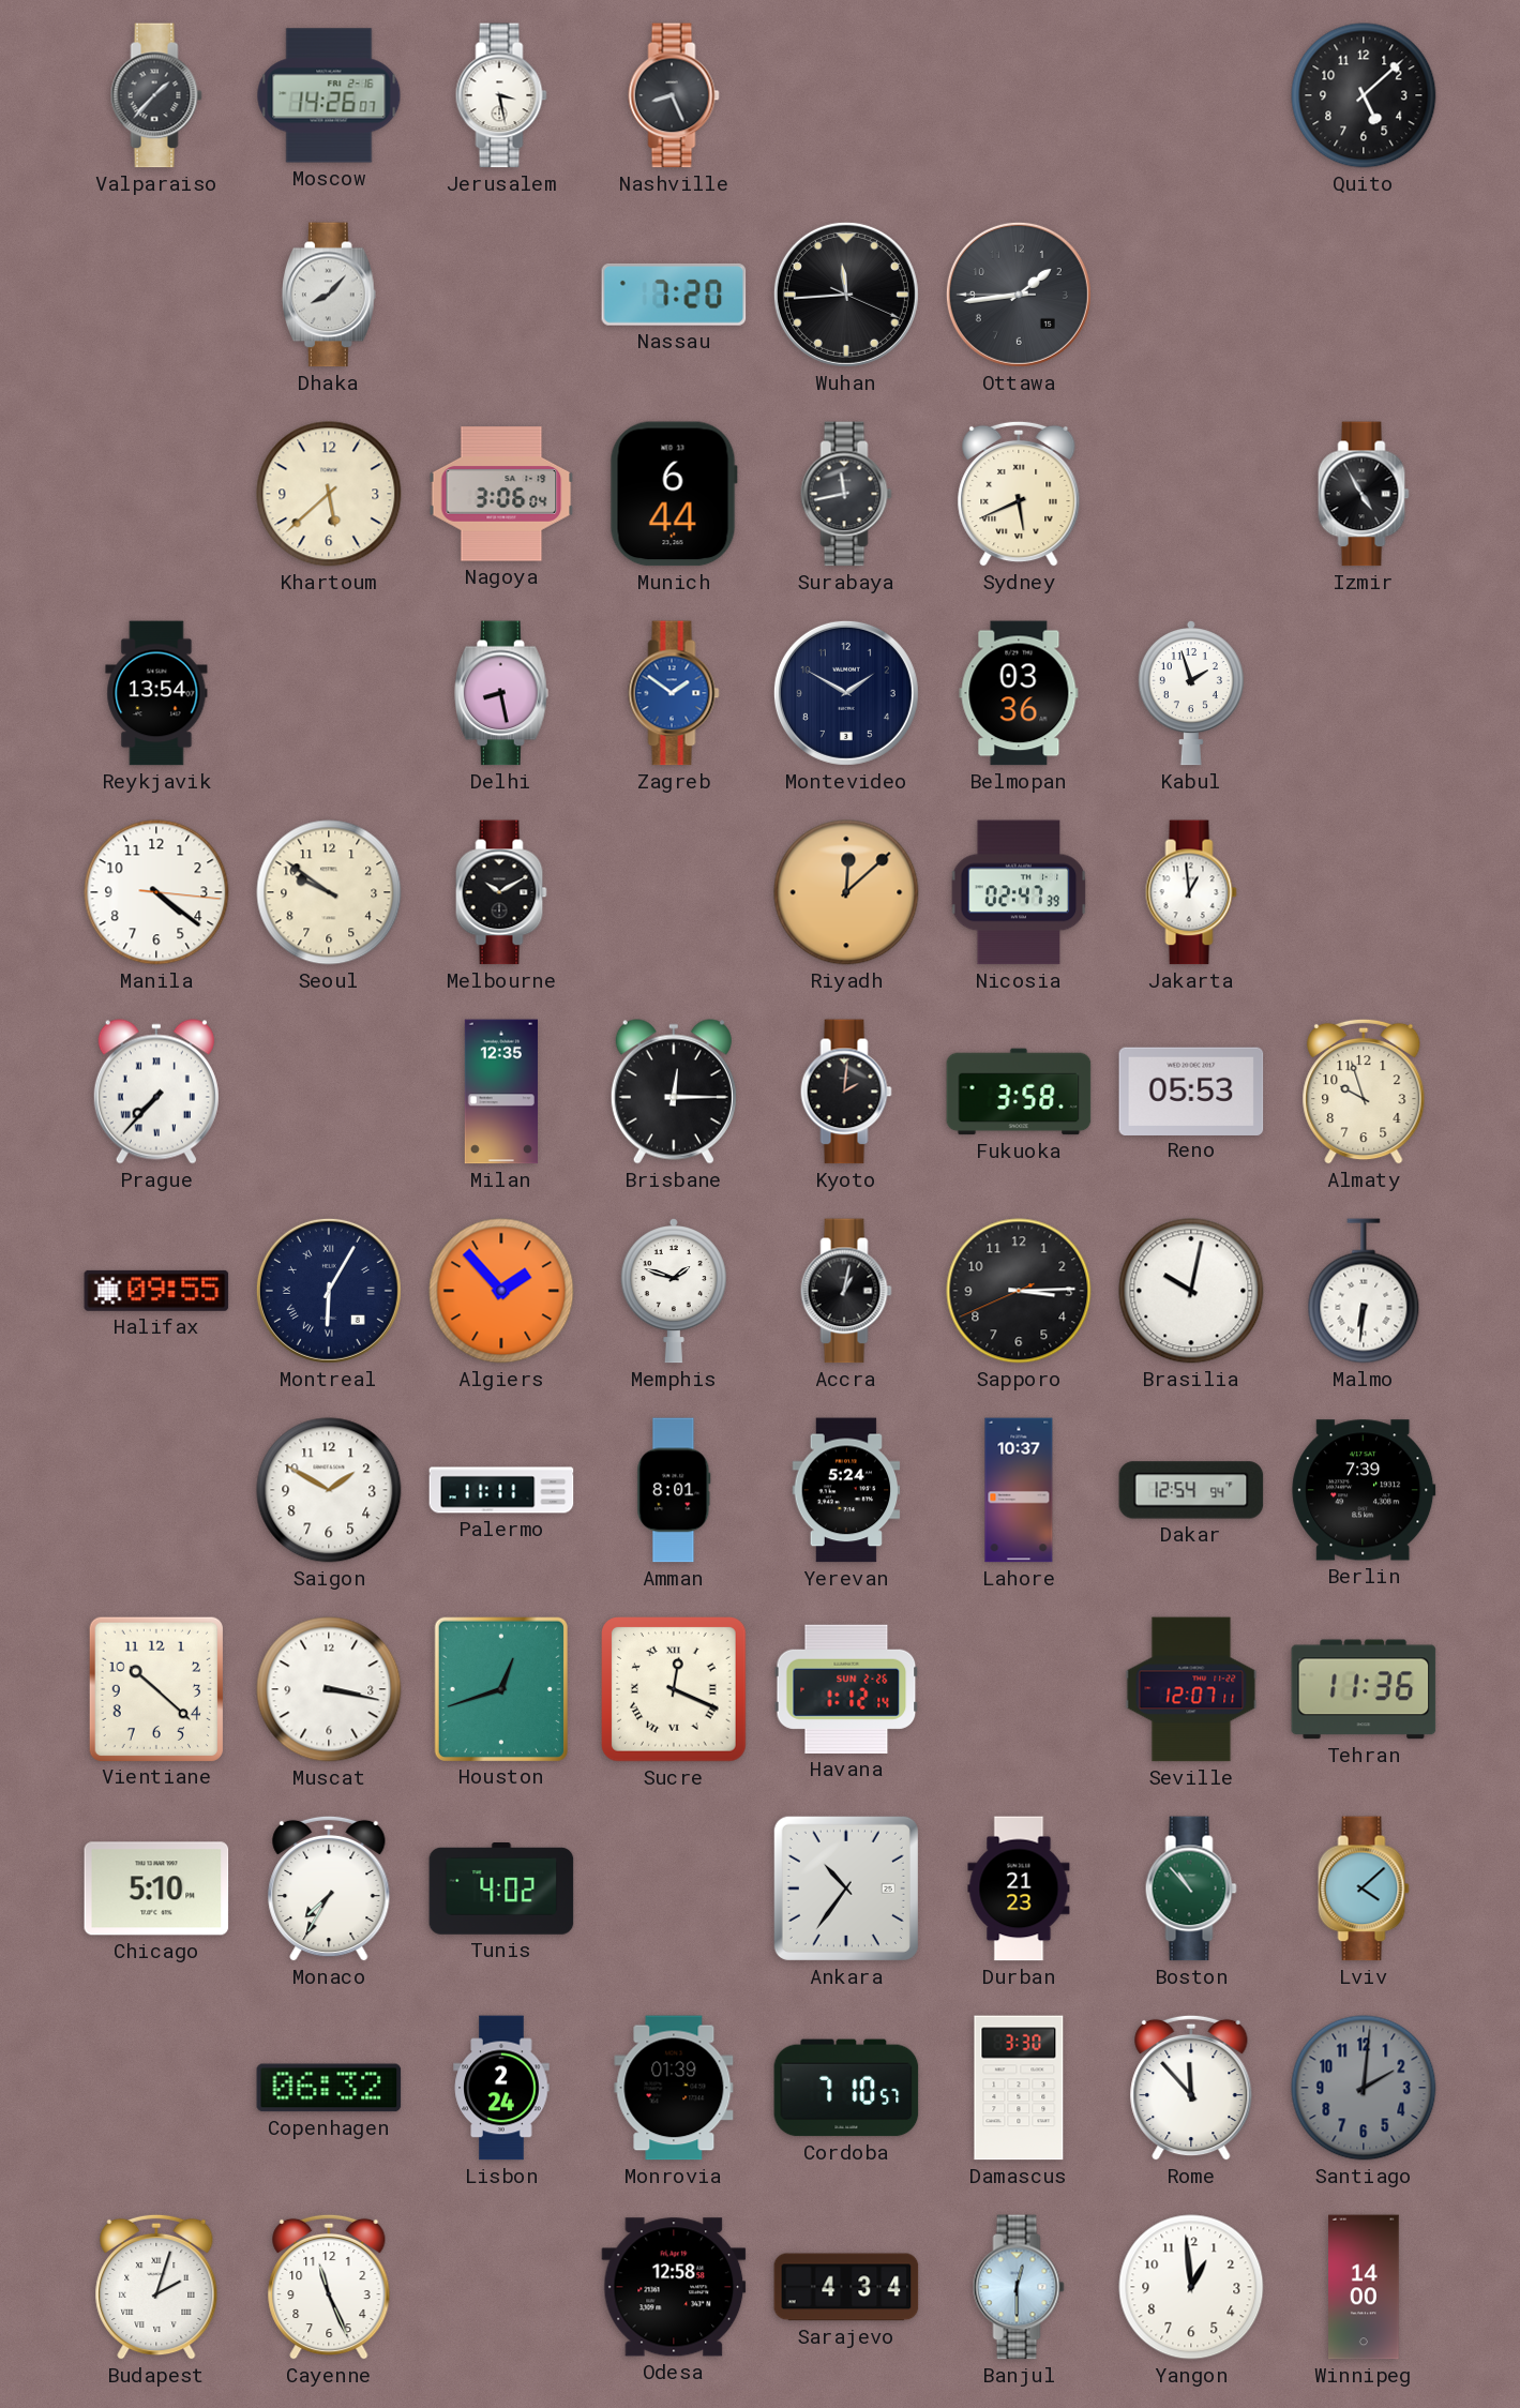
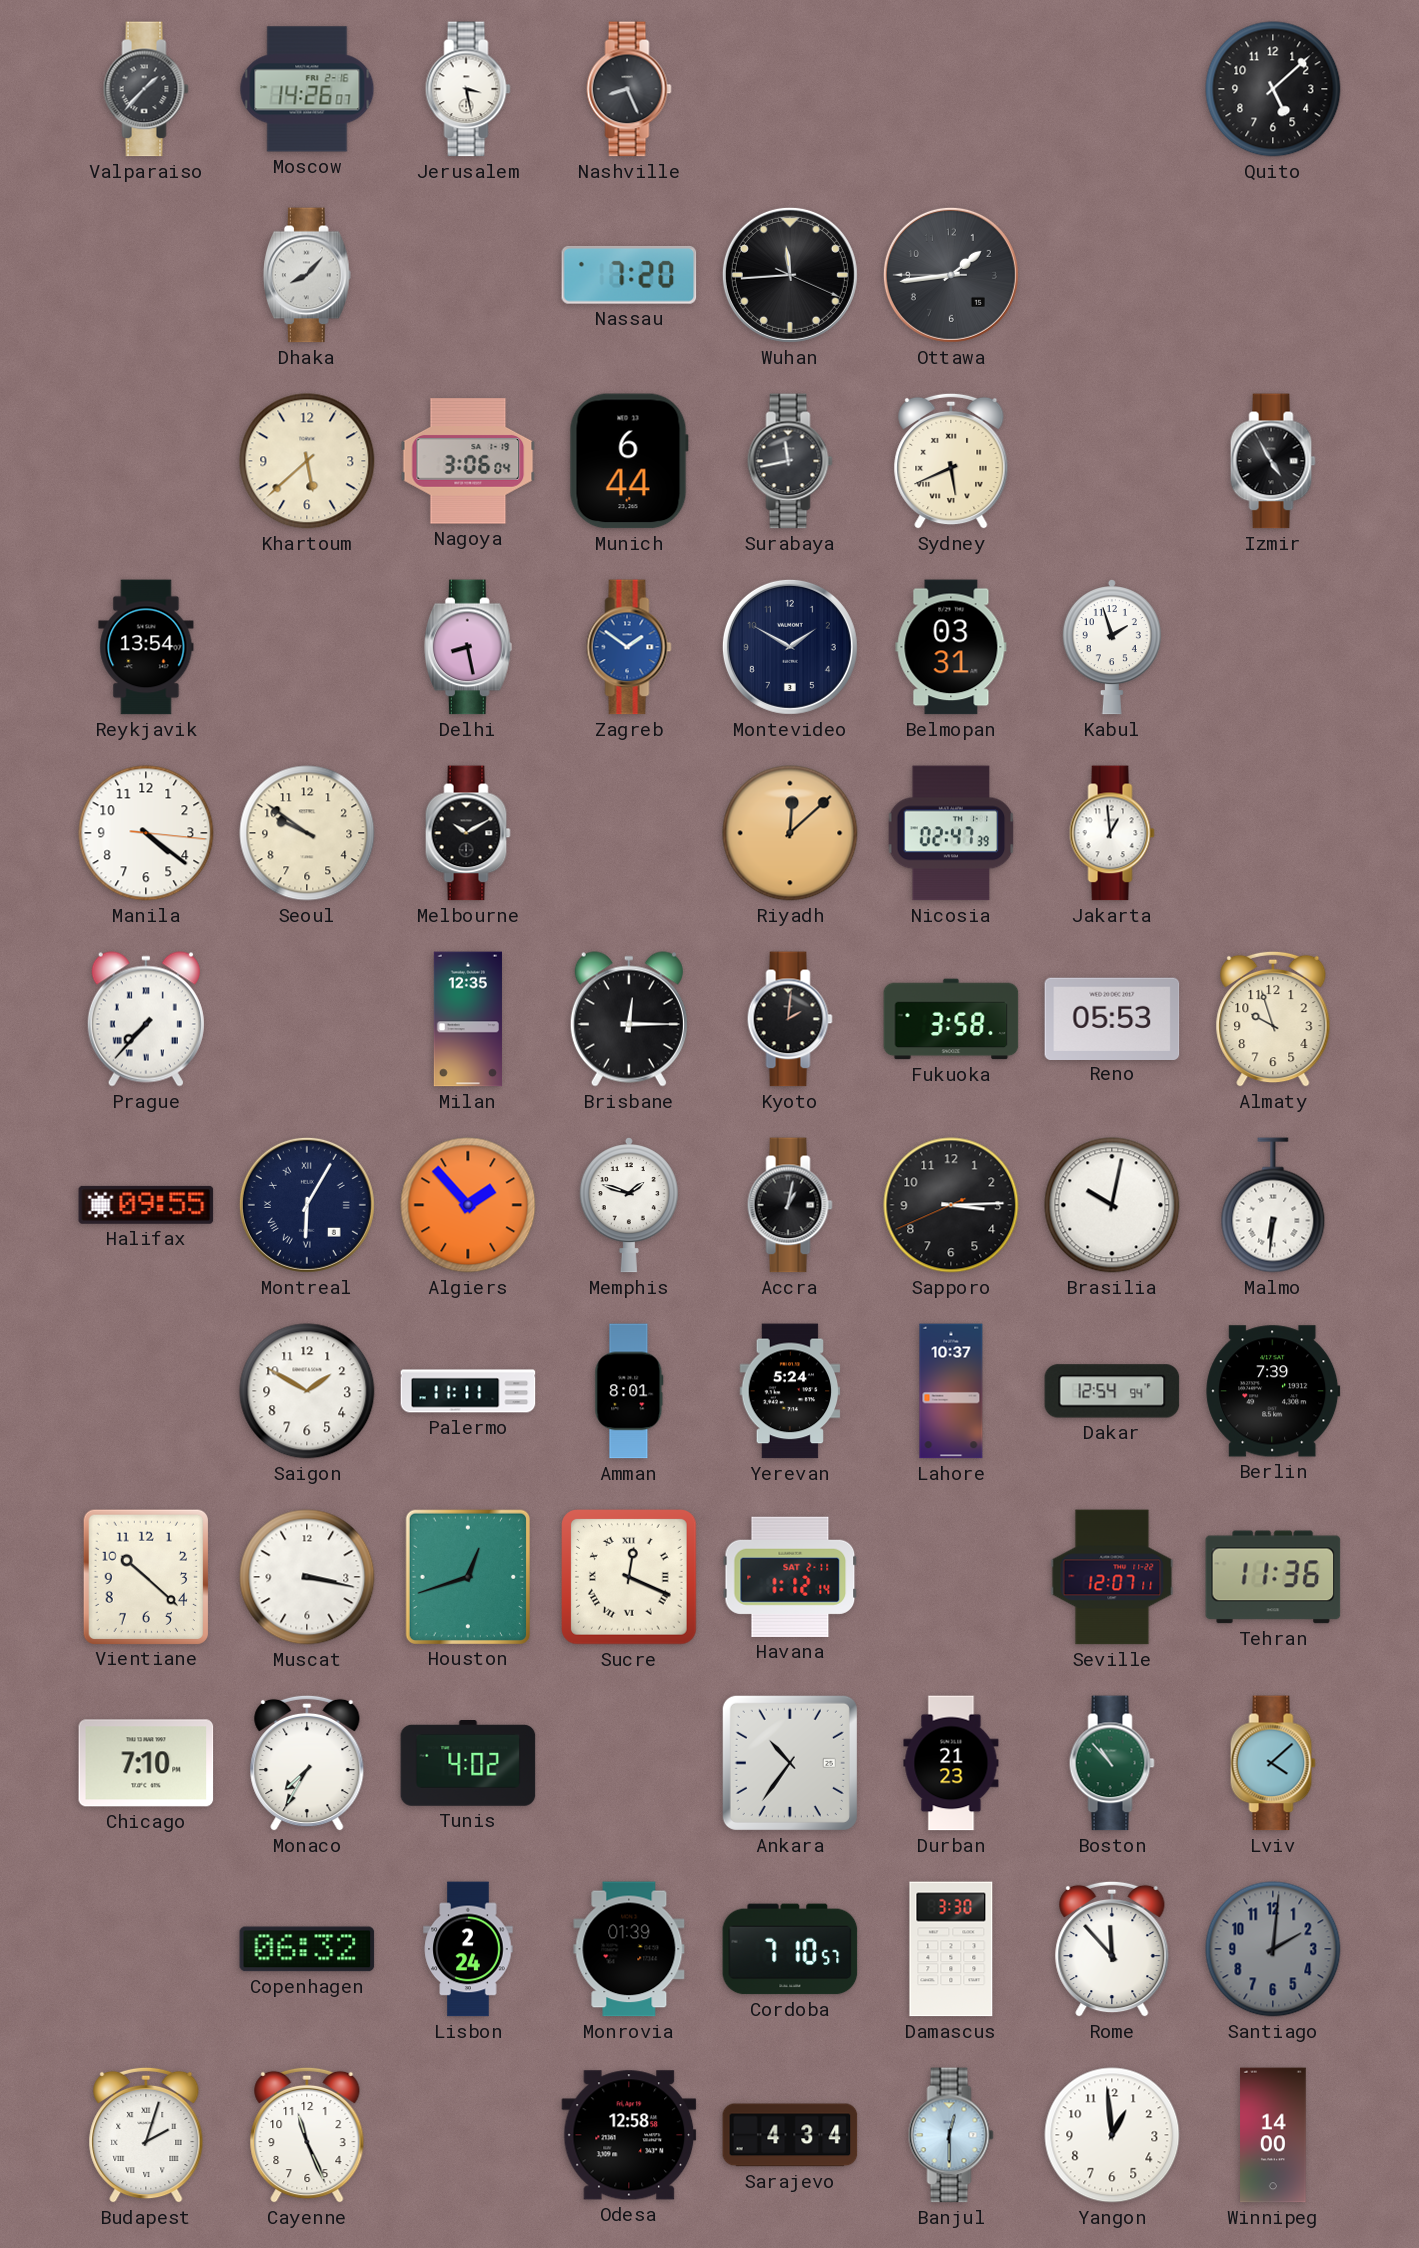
Belmopan: 03:36 -> 03:31 (951, 647)
Havana date: SUN 2-26 -> SAT 2-11 (790, 1577)
Chicago: 5:10 -> 7:10 (146, 1763)
